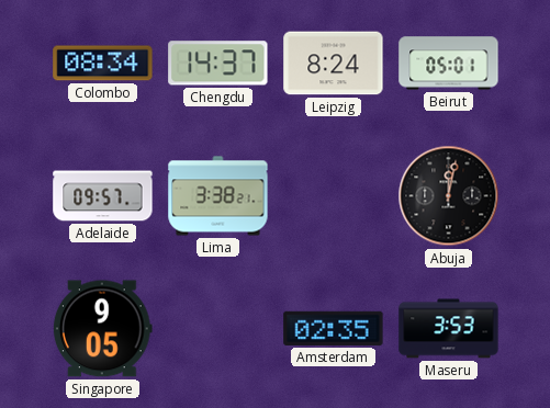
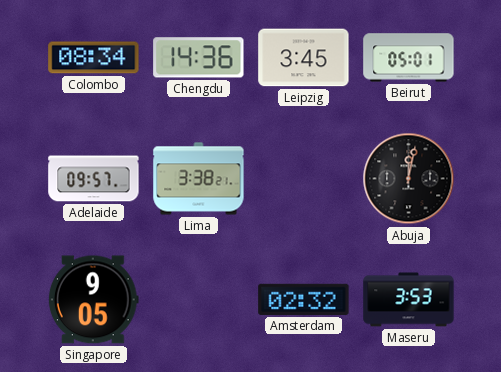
Chengdu: 14:37 -> 14:36 (199, 58)
Leipzig: 8:24 -> 3:45 (304, 58)
Amsterdam: 02:35 -> 02:32 (304, 299)
